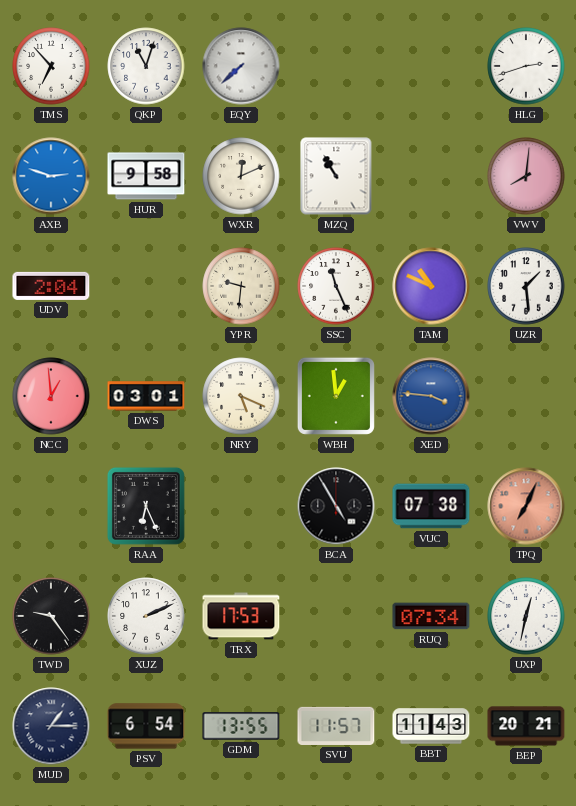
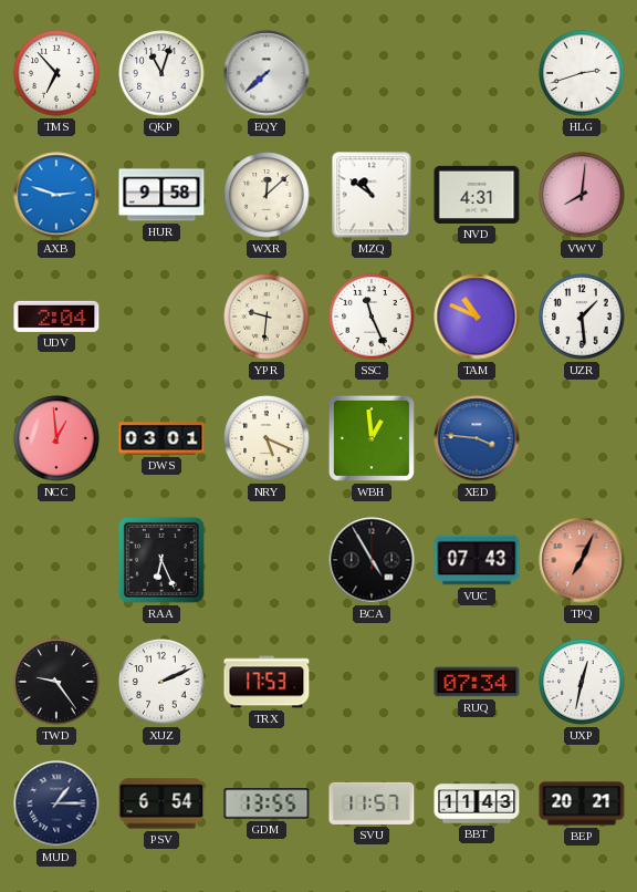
WXR: 12:11 -> 12:08 (267, 195)
MZQ: 10:55 -> 10:51 (372, 195)
NVD: none -> 4:31 (477, 195)
VUC: 07:38 -> 07:43 (477, 560)
